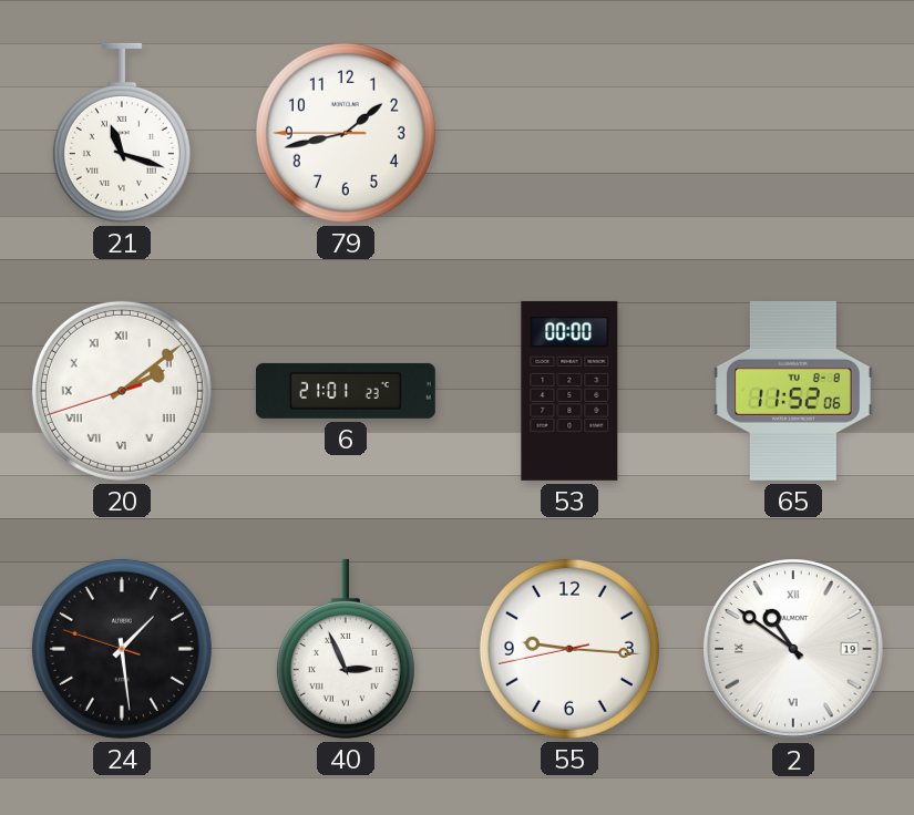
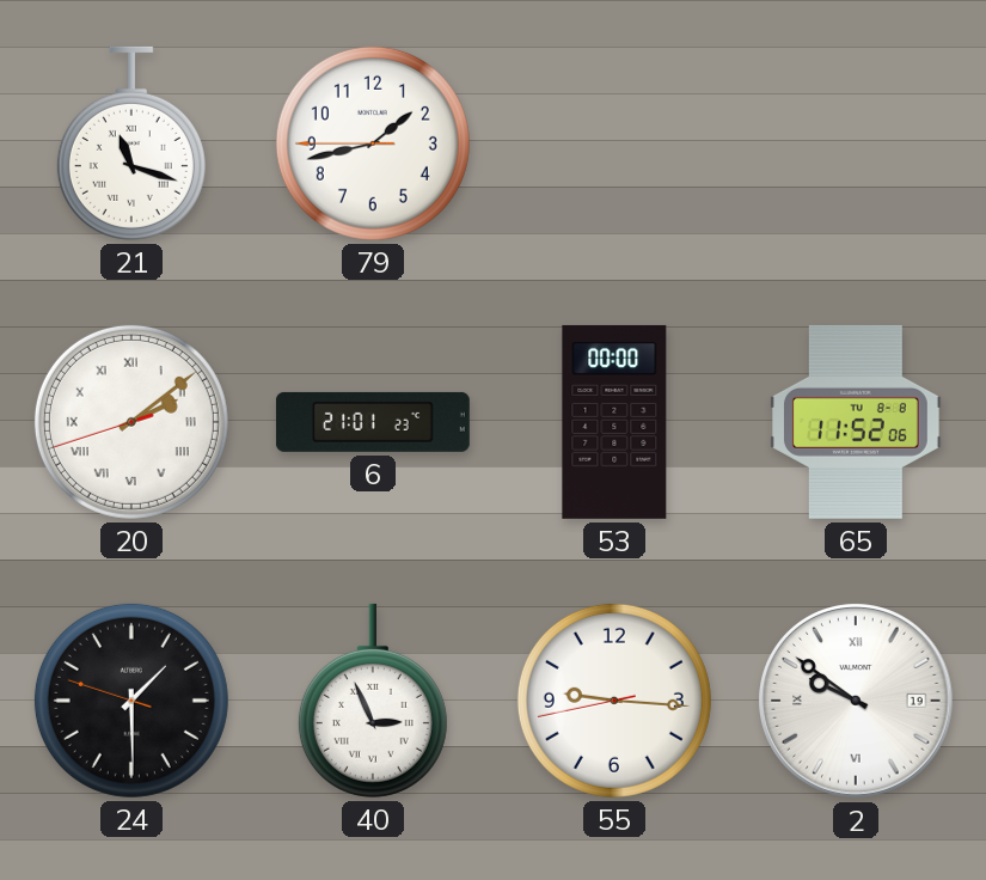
24: 1:28 -> 1:29 (131, 701)
2: 10:51 -> 9:51 (856, 701)
